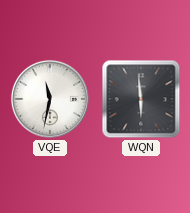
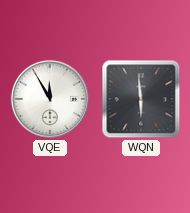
VQE: 11:32 -> 11:55 (50, 99)
